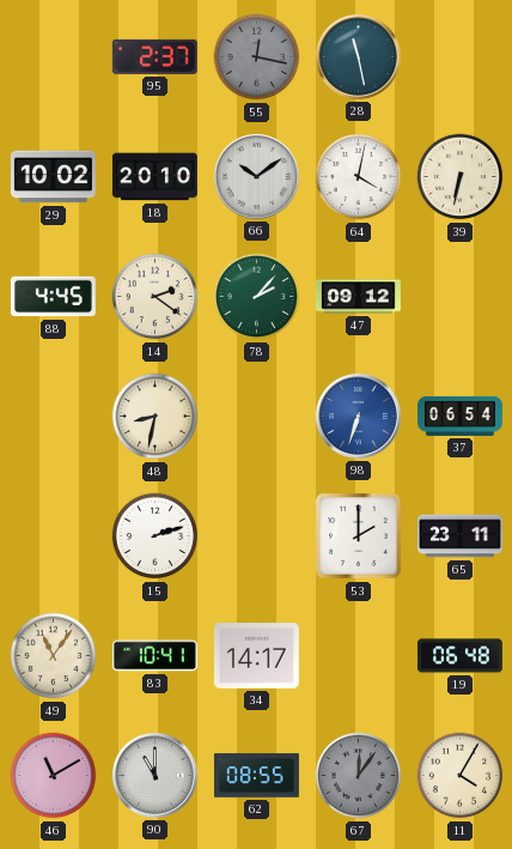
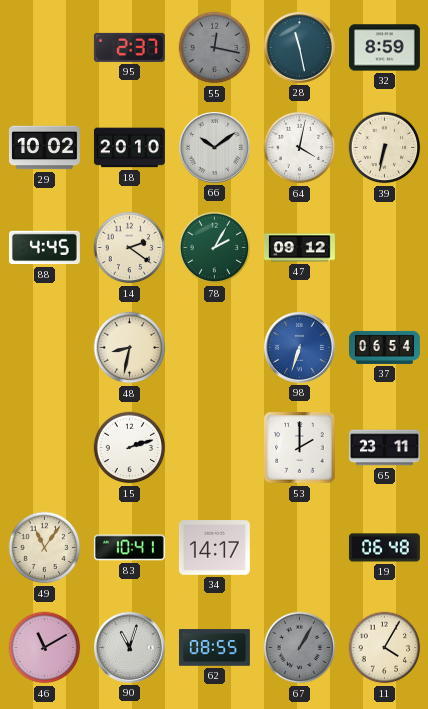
32: none -> 8:59 (384, 48)
78: 2:07 -> 2:05 (215, 248)
90: 11:00 -> 11:03 (129, 647)
67: 12:06 -> 1:05 (300, 648)
